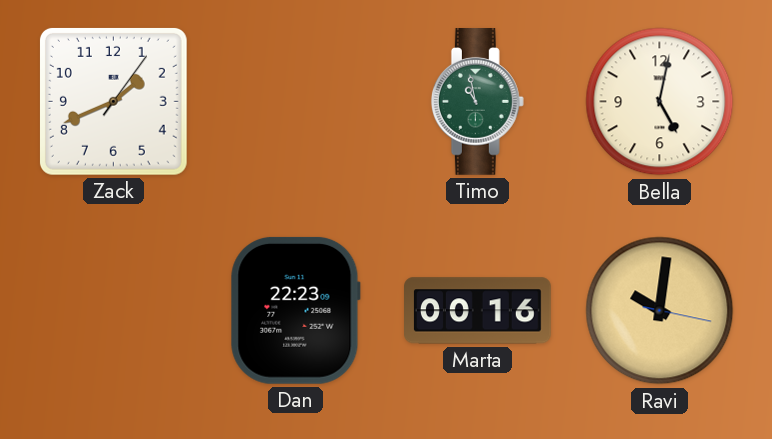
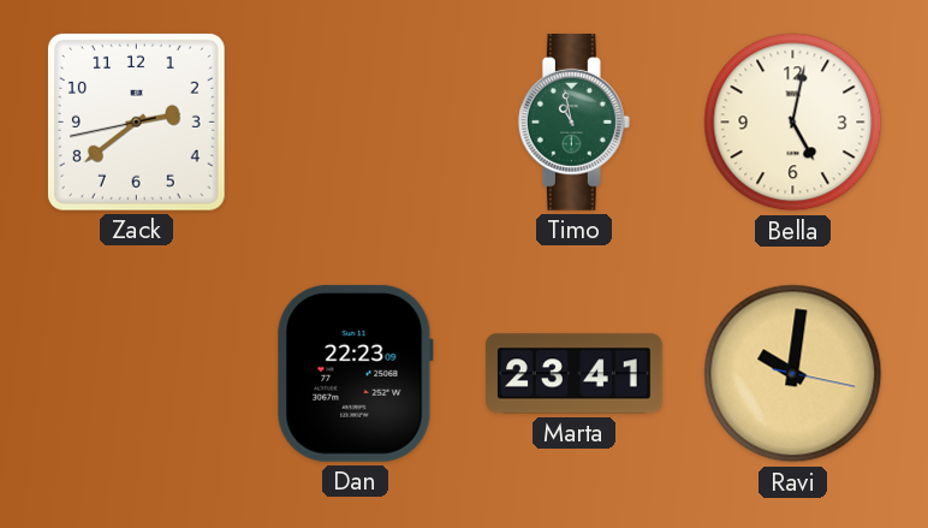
Zack: 1:41 -> 2:38 (136, 121)
Marta: 00:16 -> 23:41 (575, 374)
